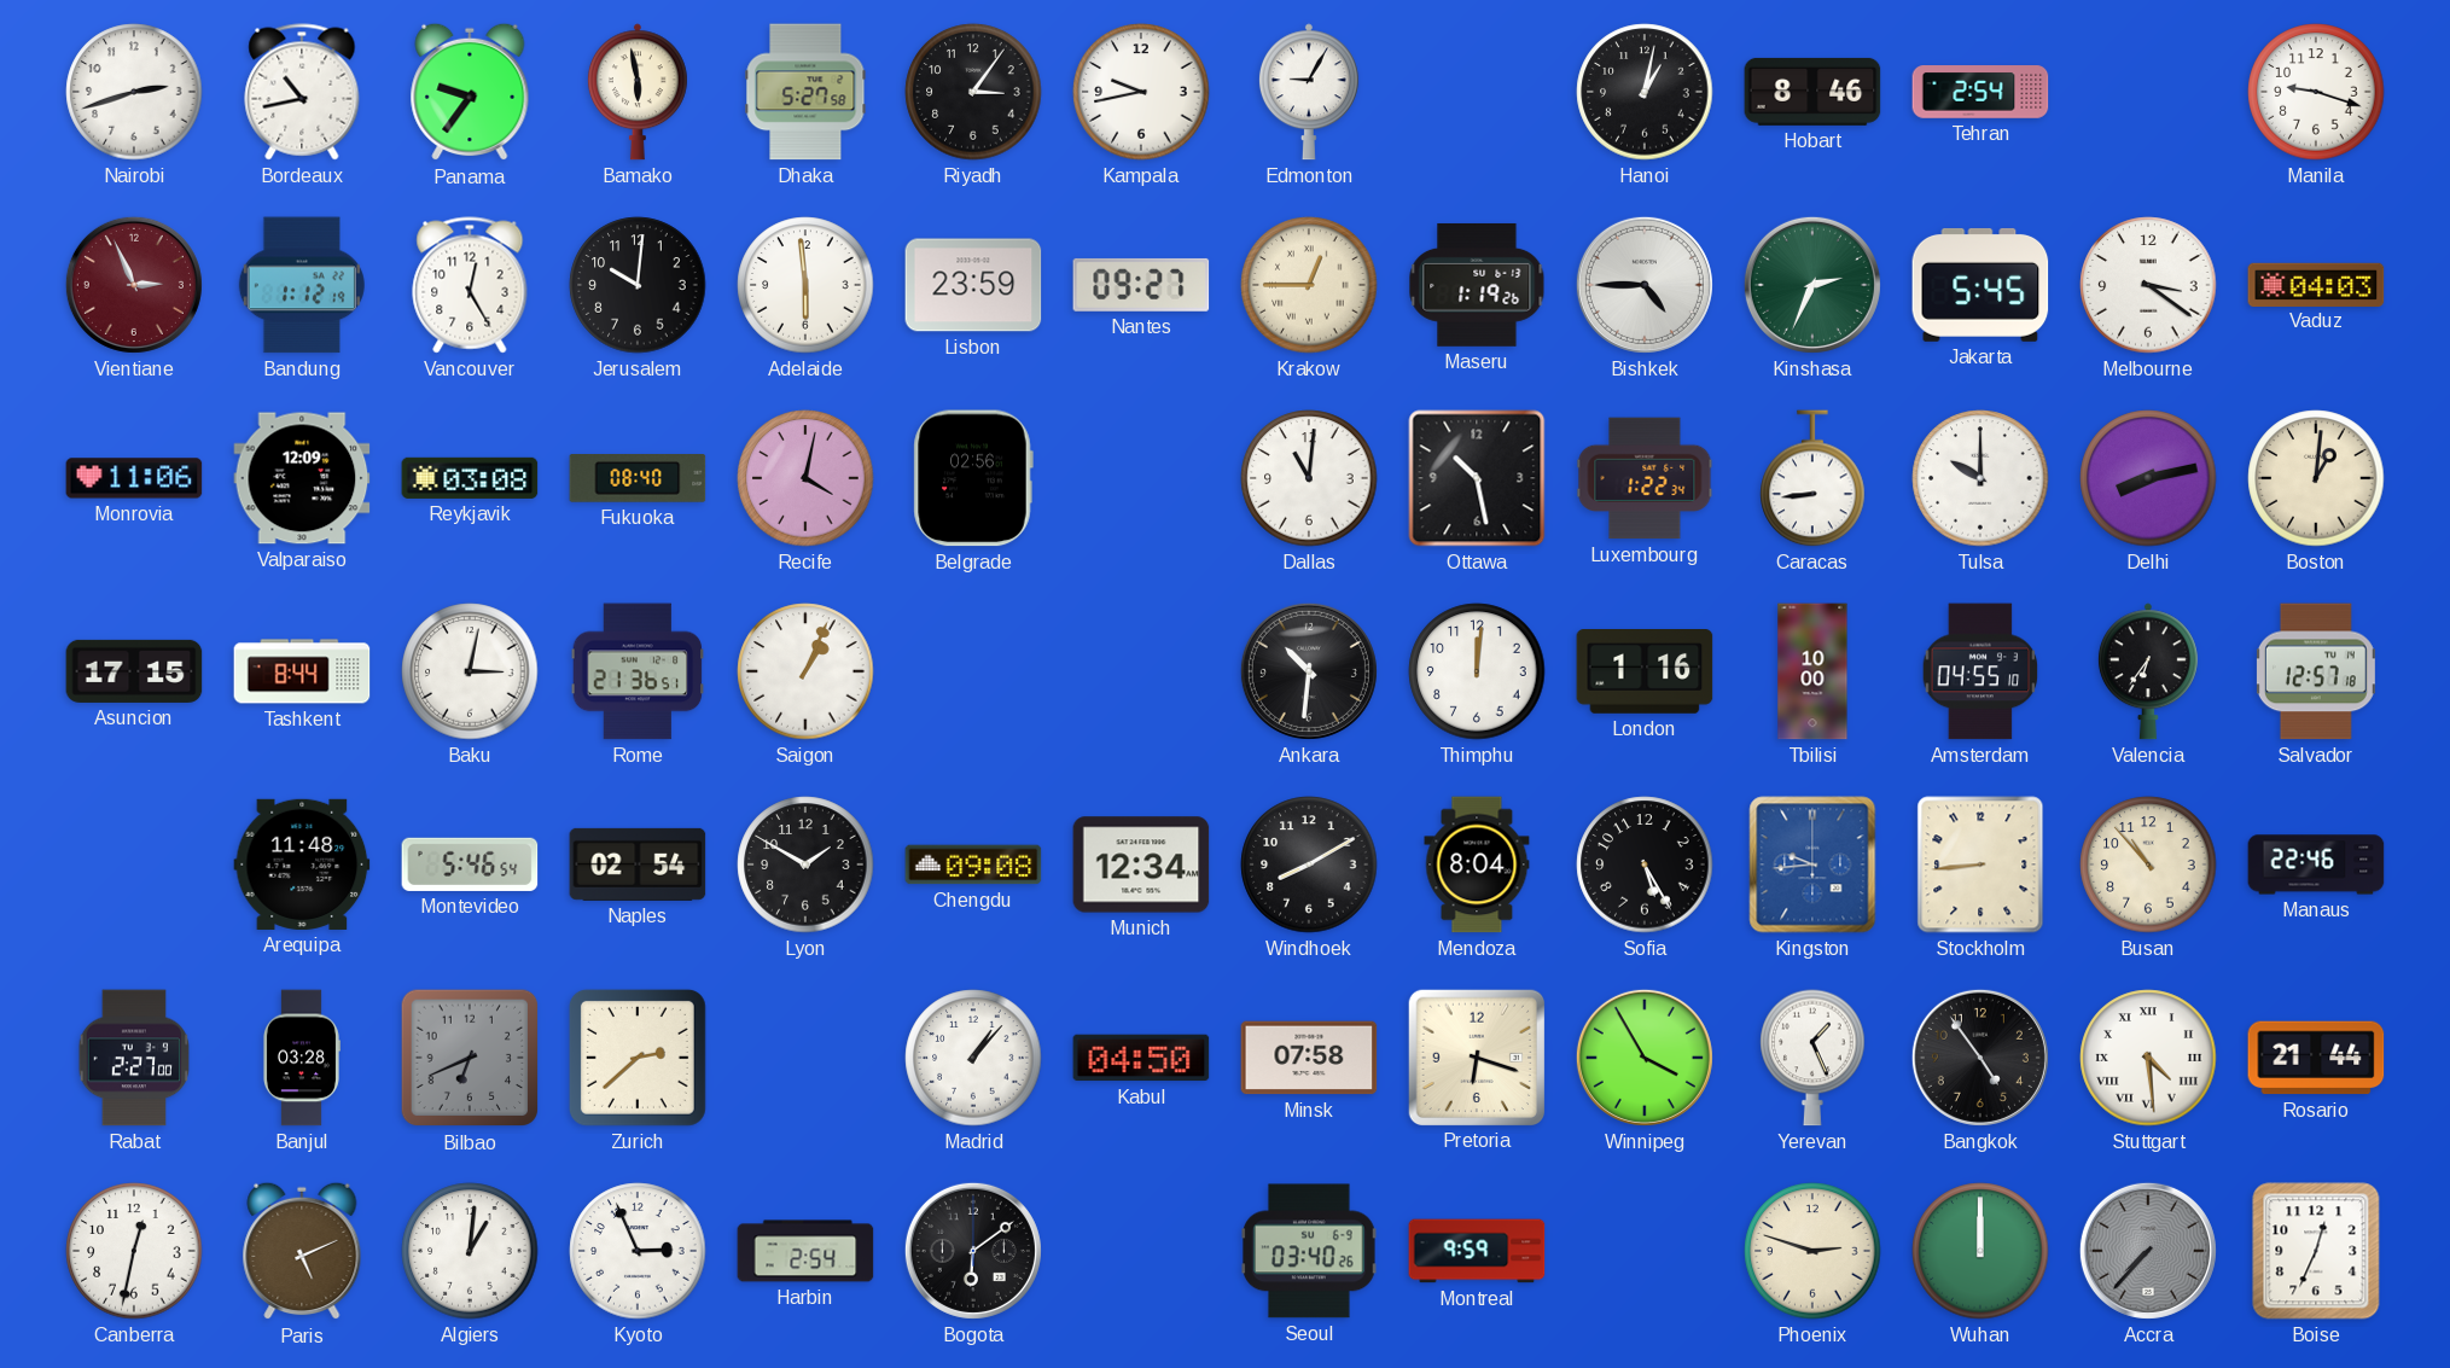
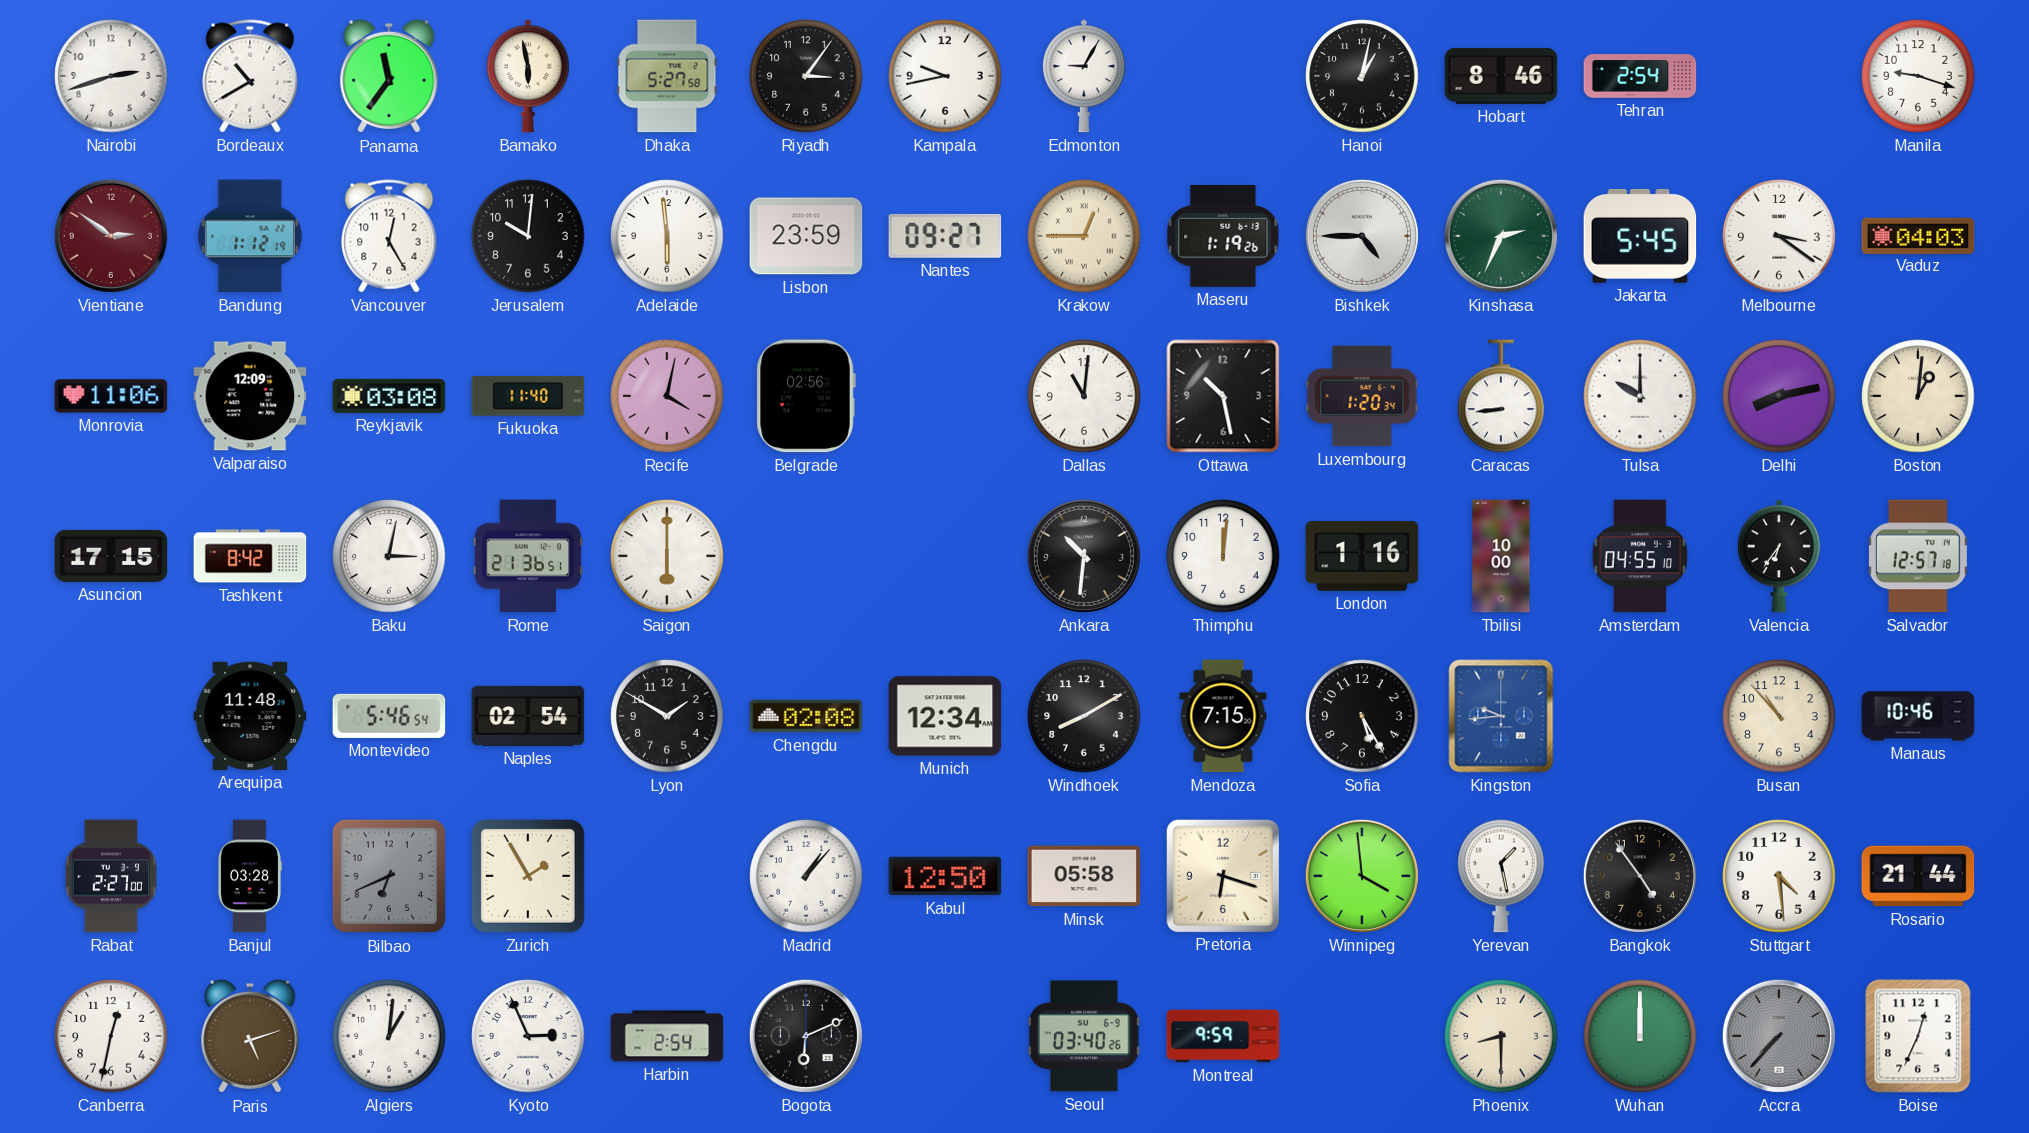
Bordeaux: 10:43 -> 10:40 (250, 76)
Panama: 9:36 -> 11:36 (389, 76)
Vientiane: 2:56 -> 2:51 (111, 236)
Fukuoka: 08:40 -> 11:40 (528, 396)
Luxembourg: 1:22 -> 1:20 (1362, 396)
Tashkent: 8:44 -> 8:42 (250, 556)
Saigon: 1:04 -> 6:00 (667, 556)
Chengdu: 09:08 -> 02:08 (806, 716)
Mendoza: 8:04 -> 7:15 (1223, 716)
Stockholm: 8:44 -> none (1980, 865)
Manaus: 22:46 -> 10:46 (1918, 716)
Zurich: 2:38 -> 1:55 (528, 876)
Kabul: 04:50 -> 12:50 (945, 876)
Minsk: 07:58 -> 05:58 (1084, 876)
Winnipeg: 3:55 -> 3:59 (1362, 876)
Yerevan: 1:26 -> 1:28 (1501, 876)
Stuttgart numerals: Roman -> Arabic (1779, 876)
Paris: 5:11 -> 5:12 (250, 1036)
Bogota: 6:09 -> 6:11 (806, 1036)
Phoenix: 2:48 -> 8:30 (1501, 1036)
